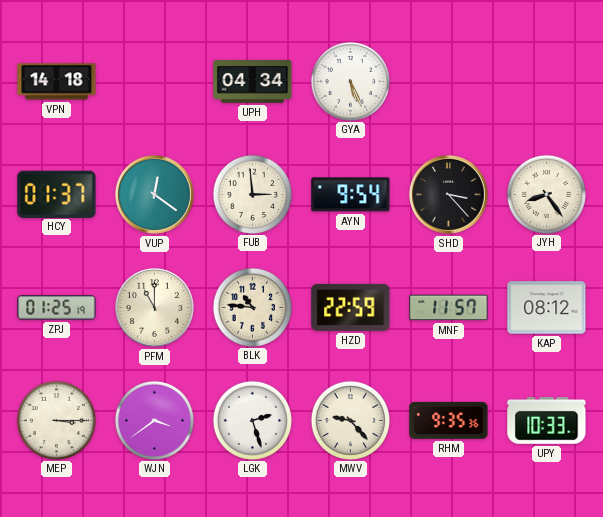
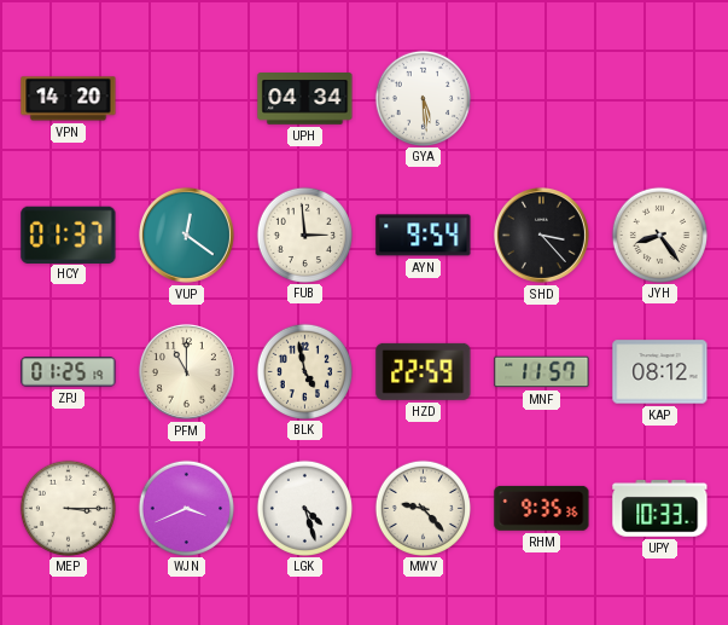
VPN: 14:18 -> 14:20 (69, 99)
GYA: 5:26 -> 5:29 (423, 98)
BLK: 10:46 -> 4:58 (304, 371)
WJN: 3:39 -> 3:41 (186, 508)
LGK: 2:27 -> 4:27 (304, 508)
